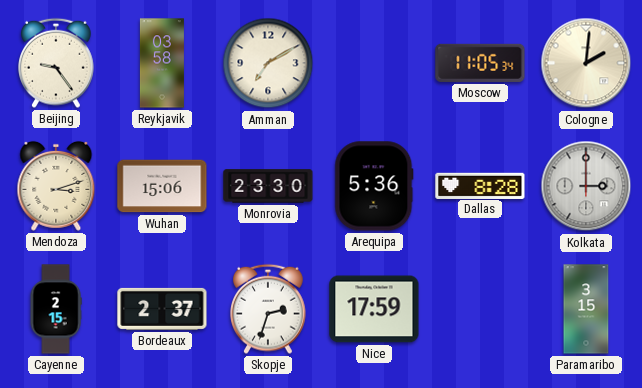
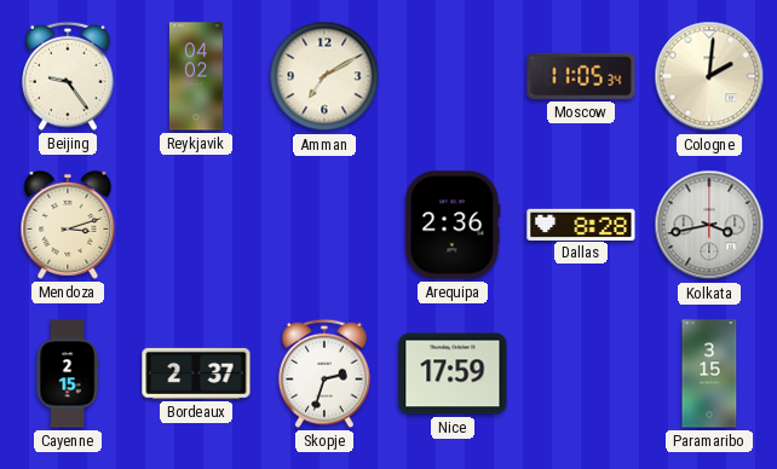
Reykjavik: 03:58 -> 04:02 (196, 76)
Wuhan: 15:06 -> none (162, 186)
Monrovia: 23:30 -> none (268, 186)
Arequipa: 5:36 -> 2:36 (453, 225)
Kolkata: 3:00 -> 3:43 (709, 225)
